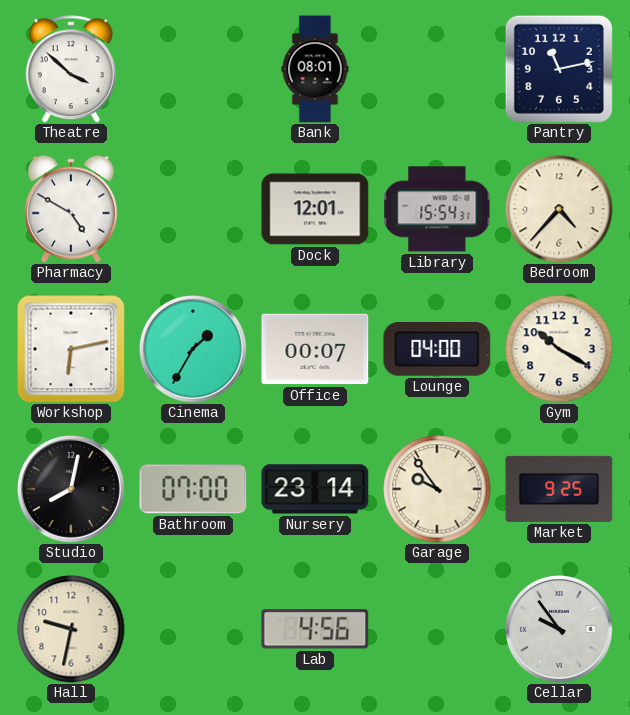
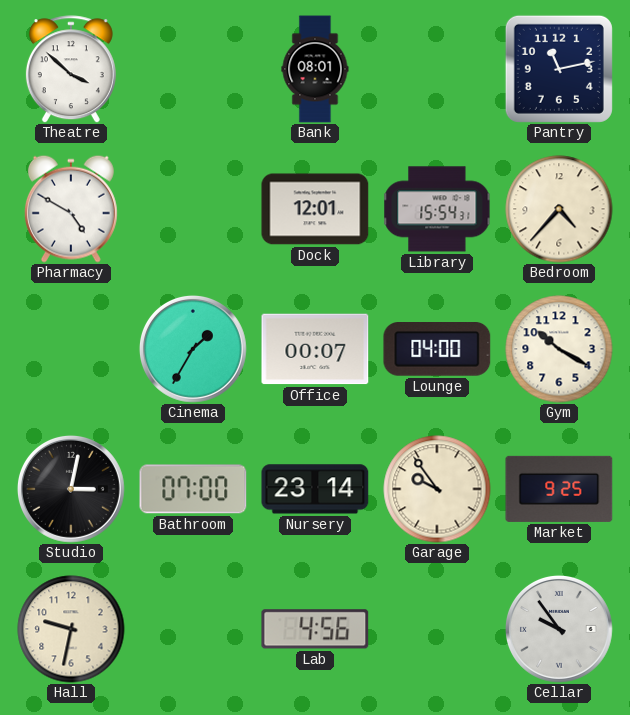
Workshop: 6:13 -> none (71, 349)
Studio: 8:02 -> 3:02 (71, 489)
